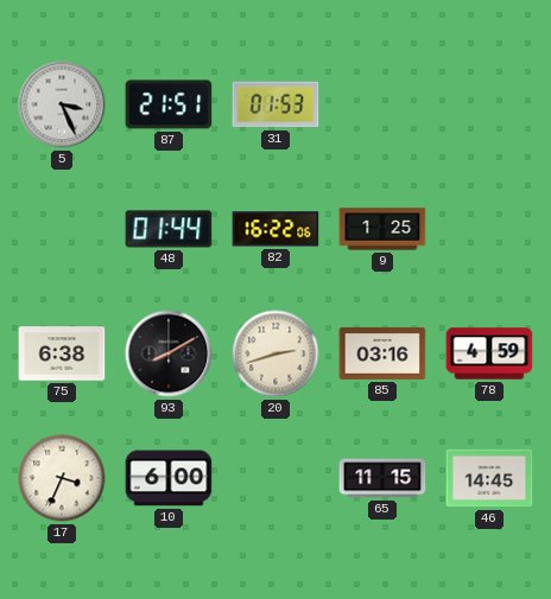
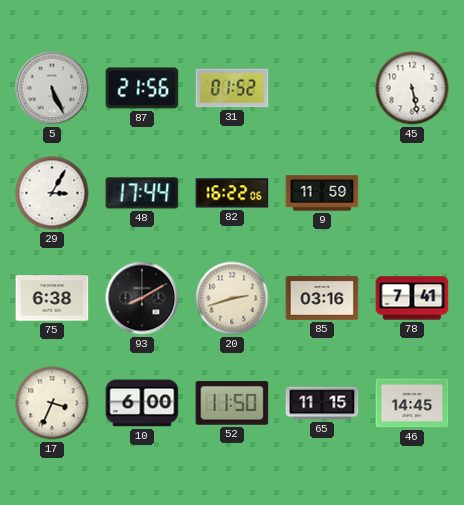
5: 3:26 -> 5:26 (52, 88)
87: 21:51 -> 21:56 (142, 88)
31: 01:53 -> 01:52 (232, 88)
45: none -> 5:28 (412, 88)
29: none -> 3:05 (52, 193)
48: 01:44 -> 17:44 (142, 193)
9: 1:25 -> 11:59 (322, 193)
78: 4:59 -> 7:41 (412, 298)
52: none -> 11:50 (232, 403)
